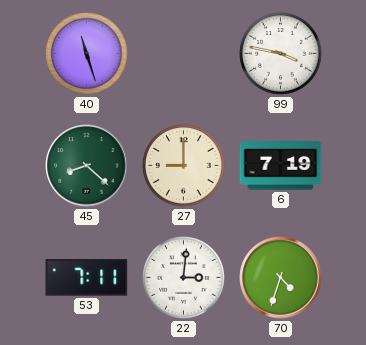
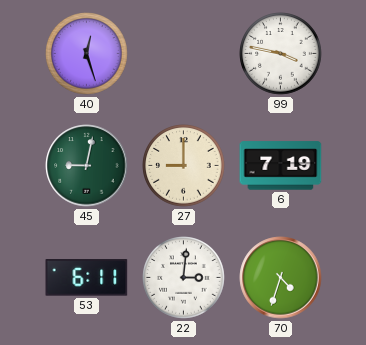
40: 11:27 -> 12:27 (87, 54)
45: 8:22 -> 9:02 (87, 166)
53: 7:11 -> 6:11 (87, 278)
